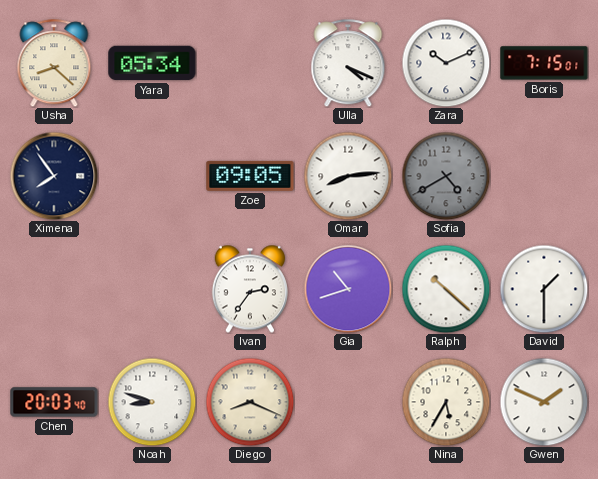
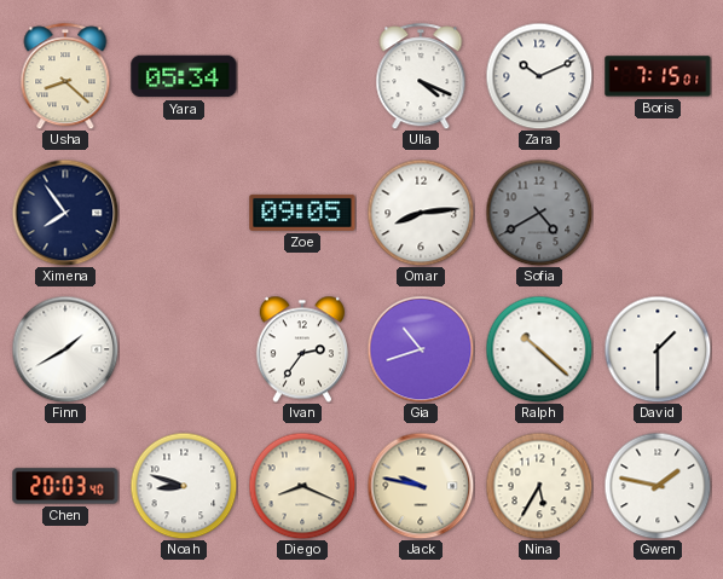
Finn: none -> 1:40 (65, 349)
Jack: none -> 9:47 (421, 486)
Gwen: 1:49 -> 1:47 (658, 486)
